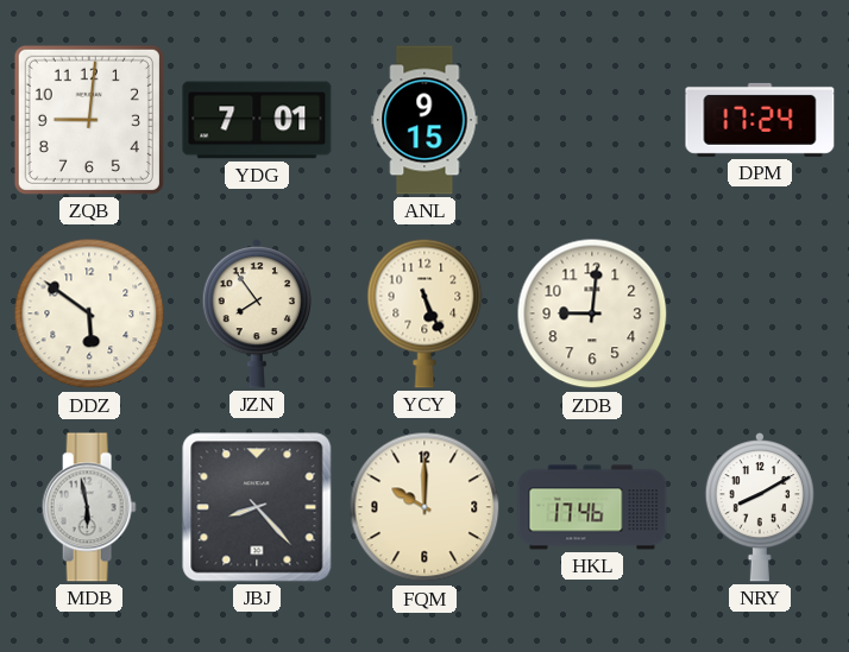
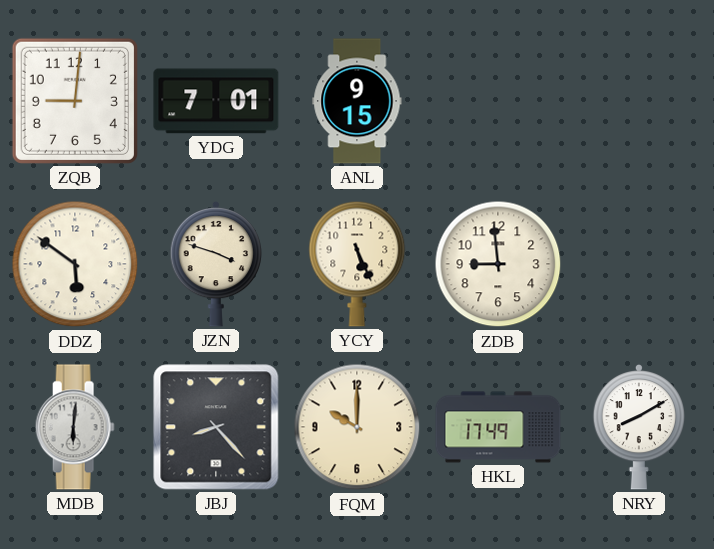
DPM: 17:24 -> none (760, 120)
JZN: 7:54 -> 3:48 (215, 264)
ZDB: 9:01 -> 8:59 (498, 264)
MDB: 5:58 -> 6:01 (75, 427)
HKL: 17:46 -> 17:49 (498, 427)
